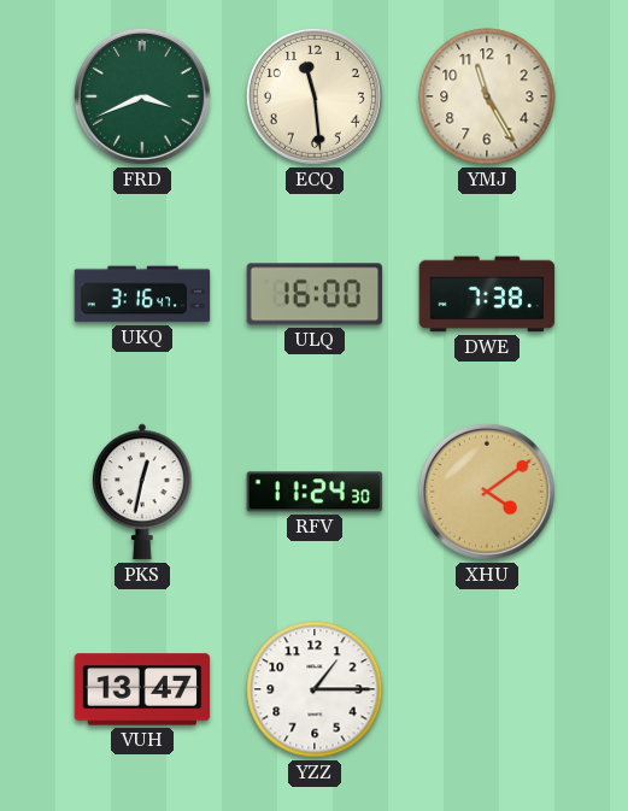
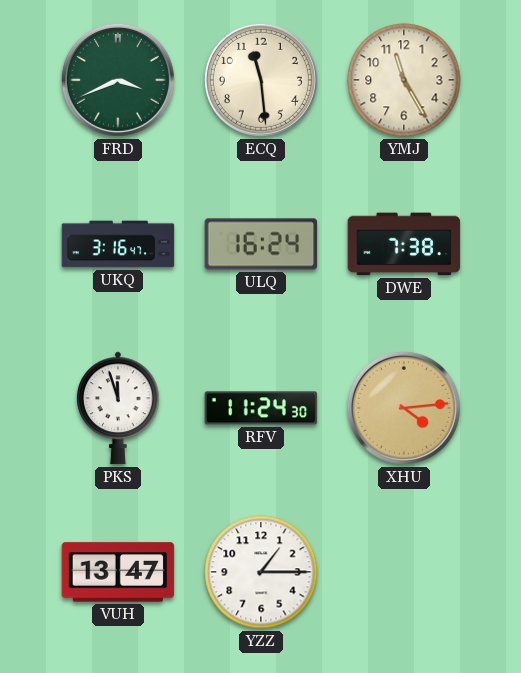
ULQ: 16:00 -> 16:24 (261, 244)
PKS: 12:32 -> 11:57 (119, 408)
XHU: 4:09 -> 4:14 (404, 408)
